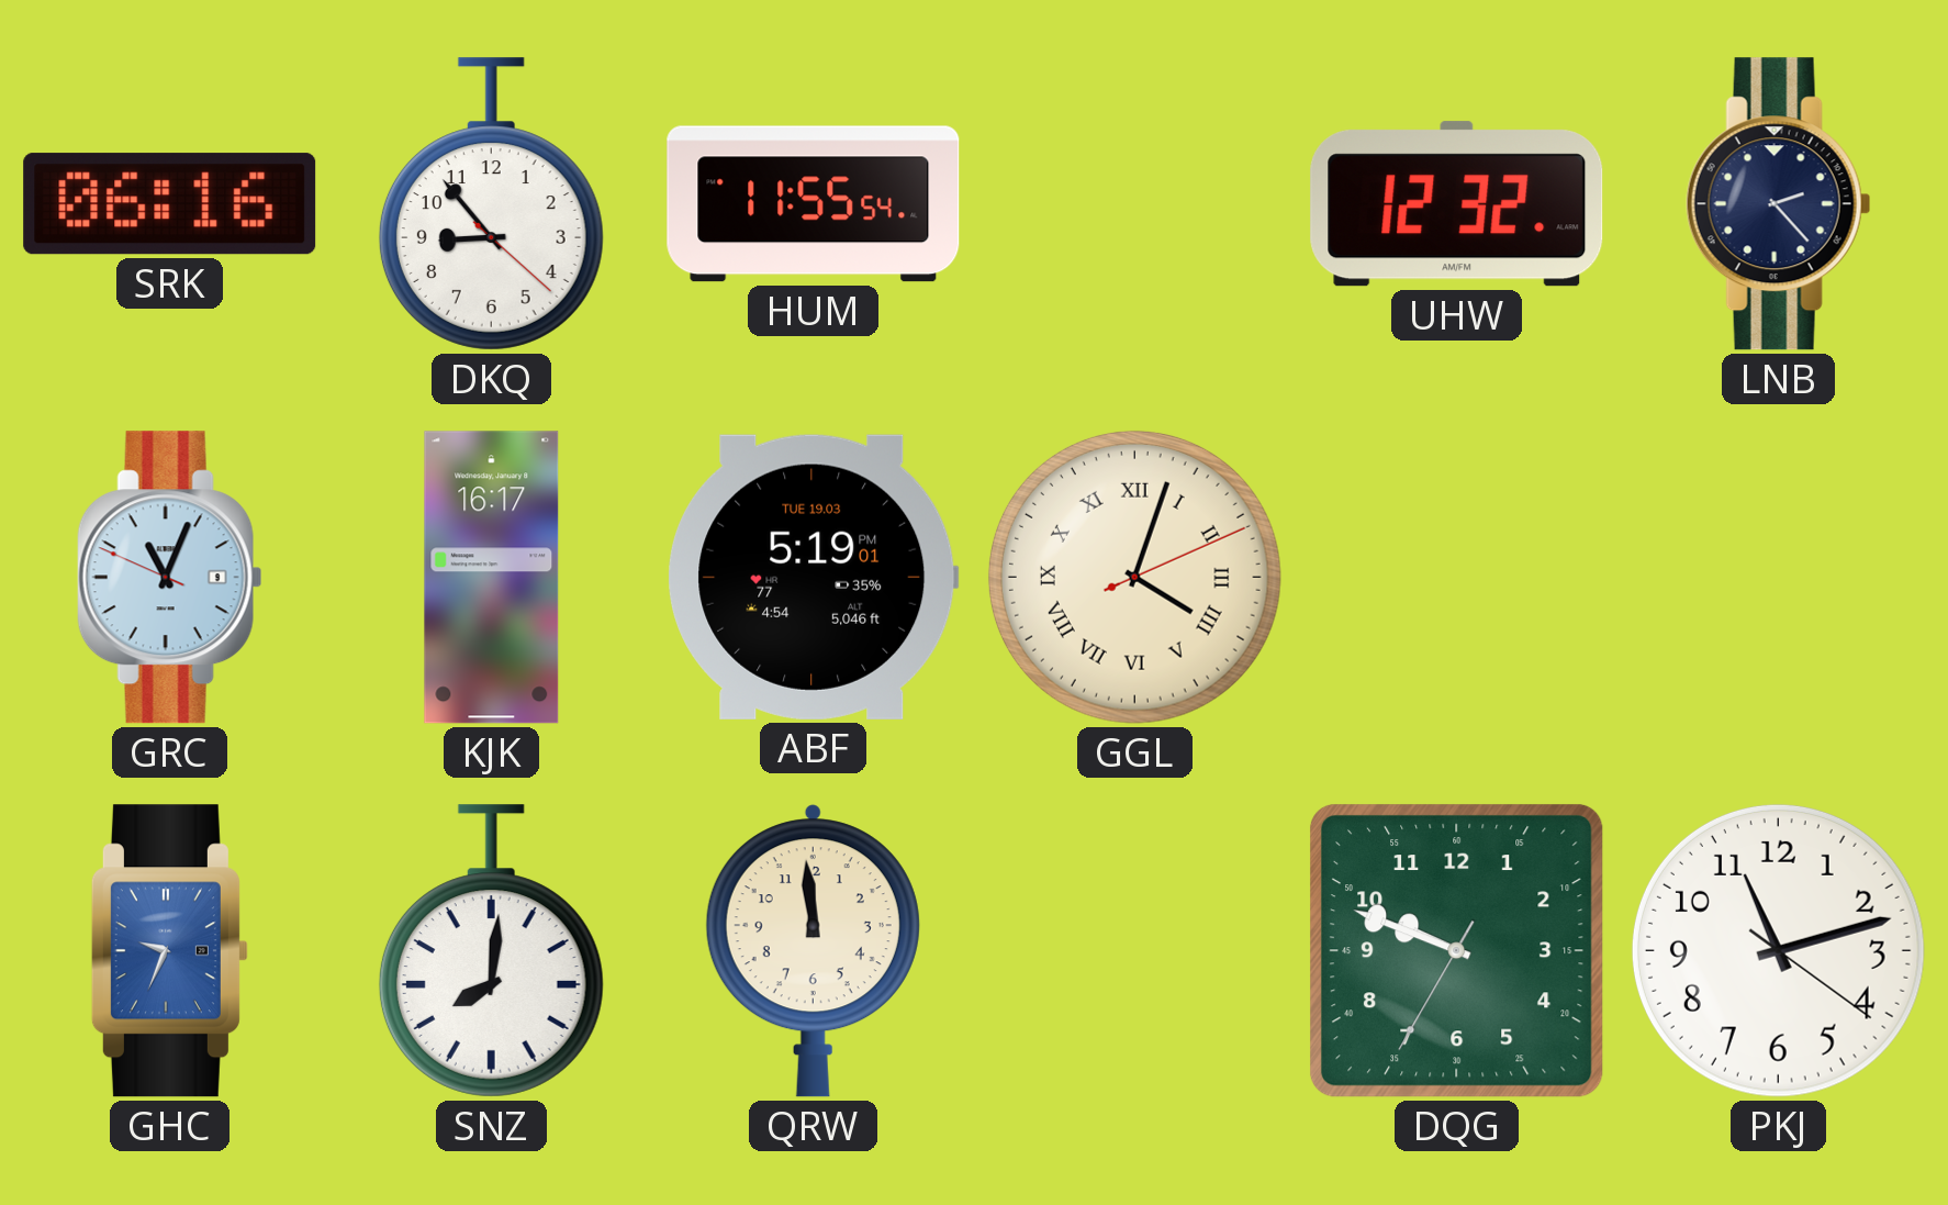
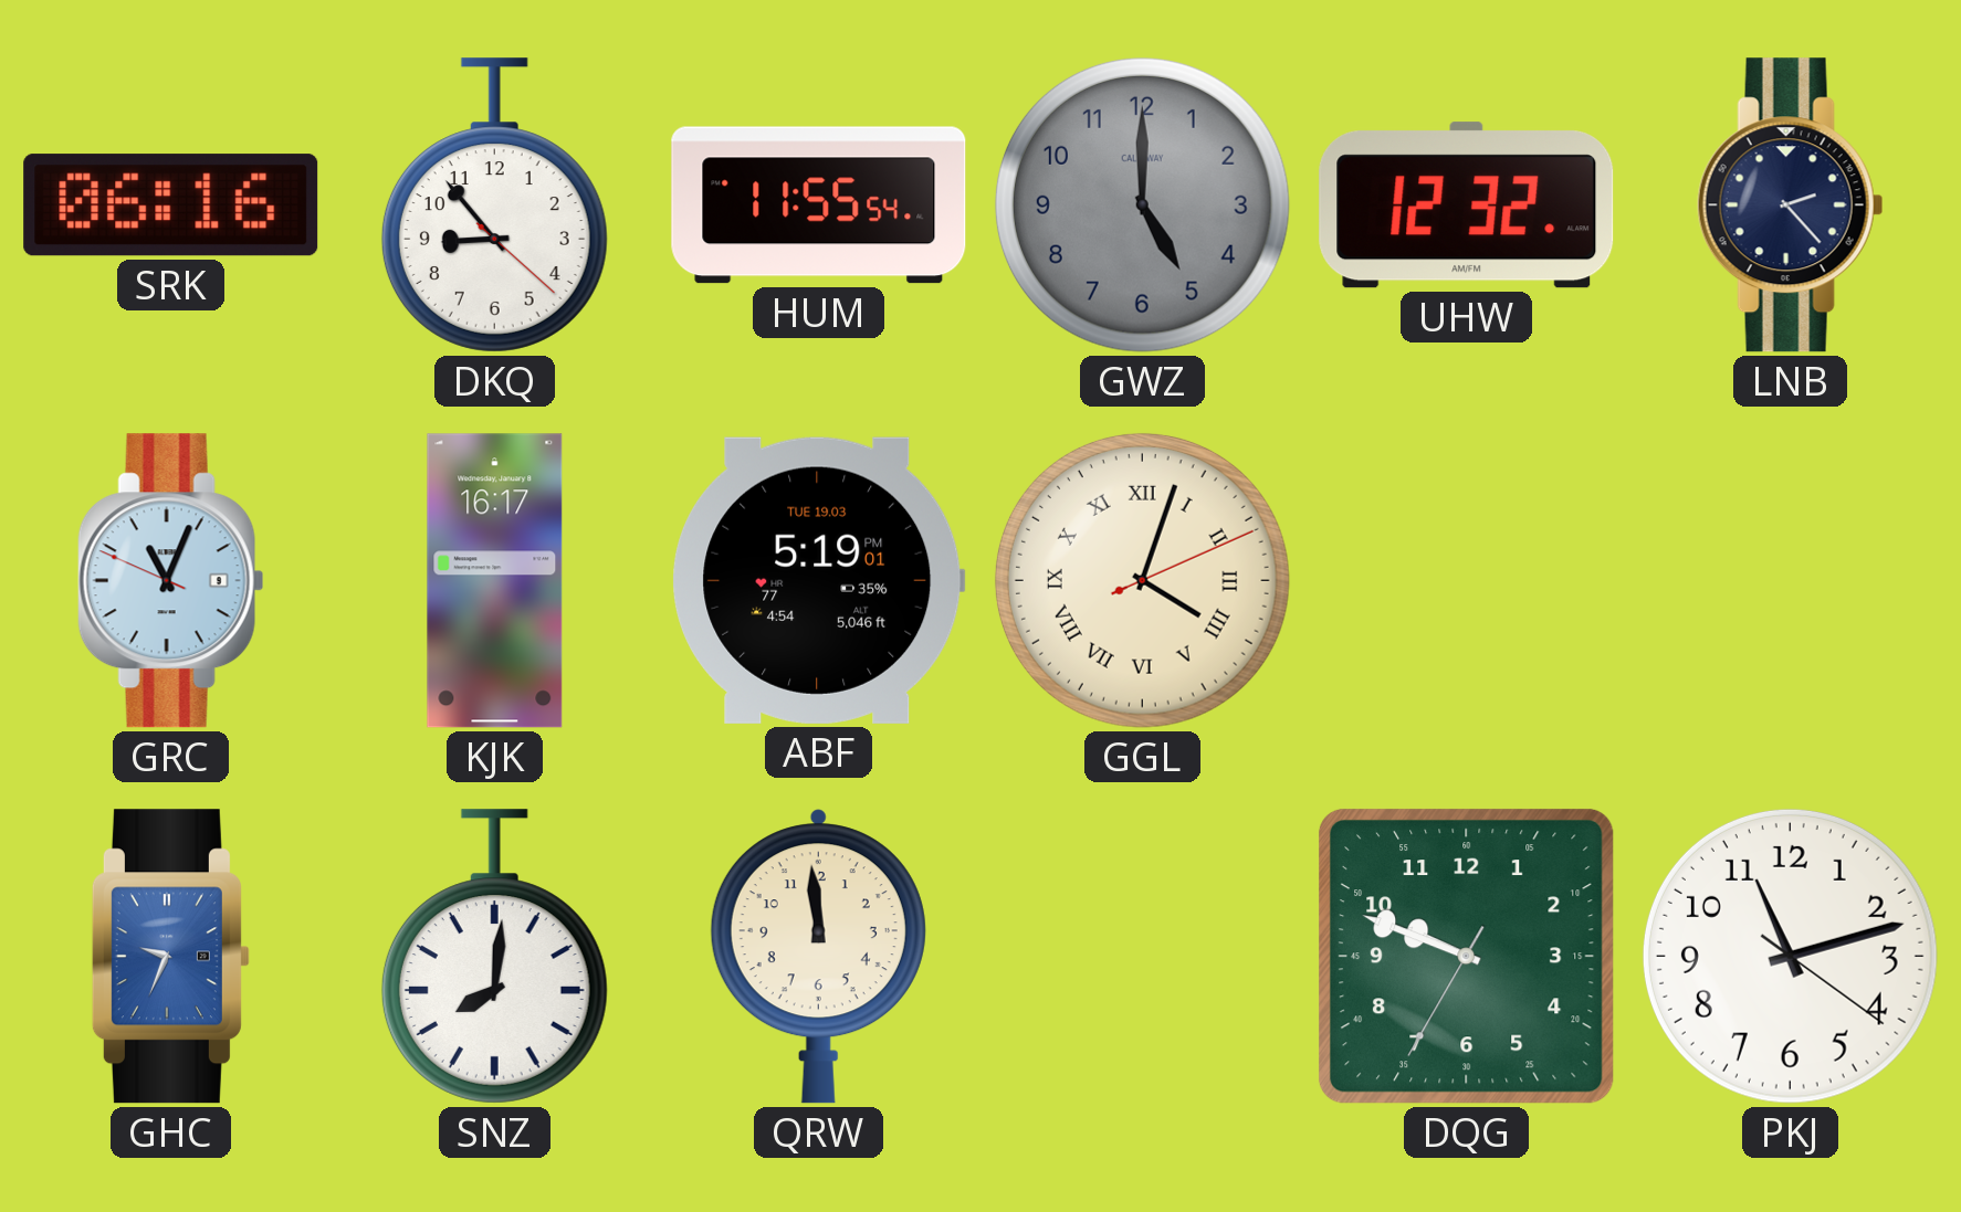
GWZ: none -> 5:00 (1142, 204)
